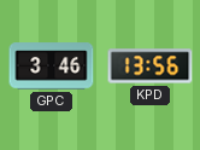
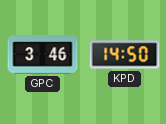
KPD: 13:56 -> 14:50 (125, 55)
